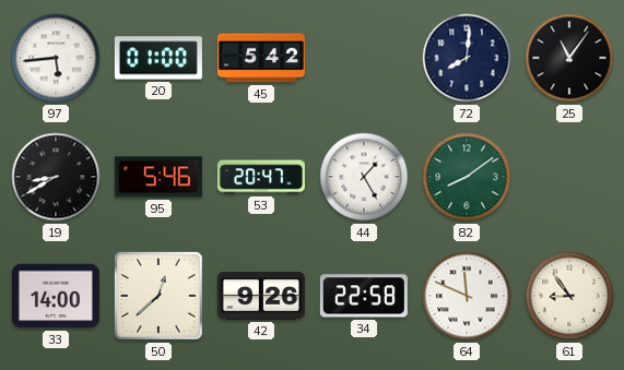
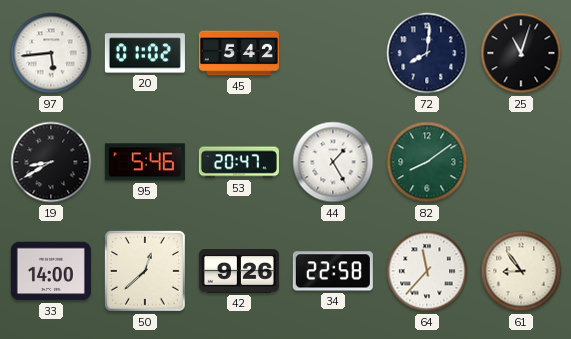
20: 01:00 -> 01:02 (145, 53)
25: 11:06 -> 11:03 (521, 53)
64: 11:49 -> 11:37 (427, 271)
